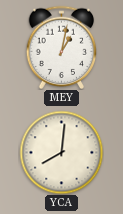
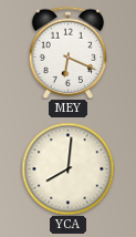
MEY: 1:02 -> 6:19 (69, 52)
